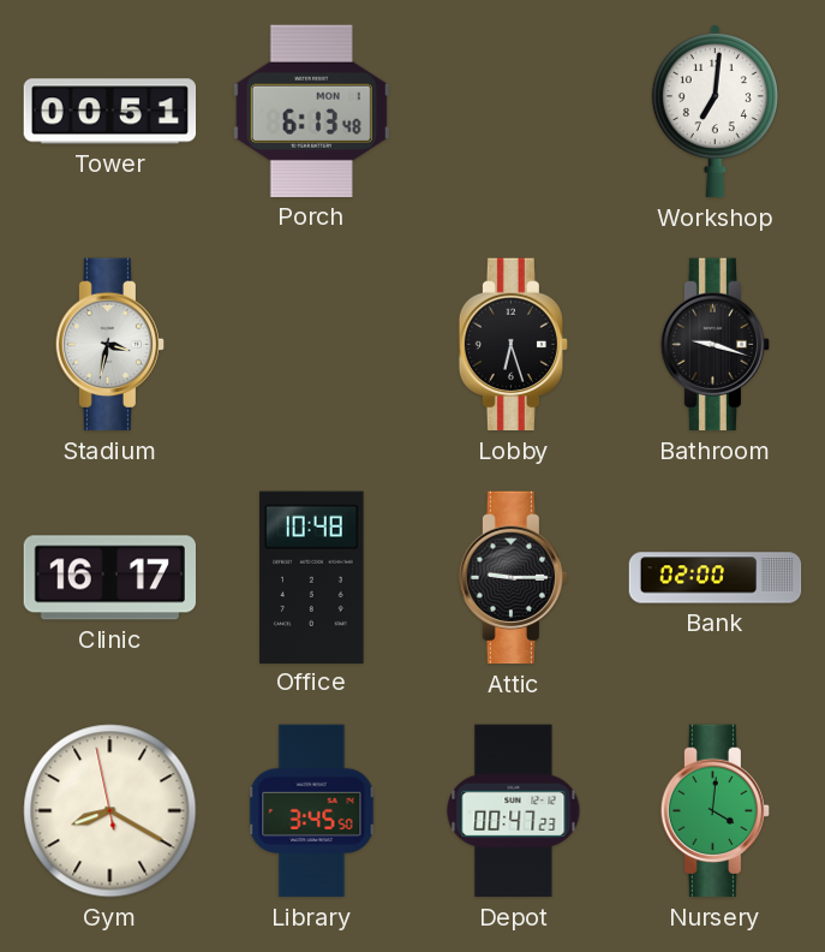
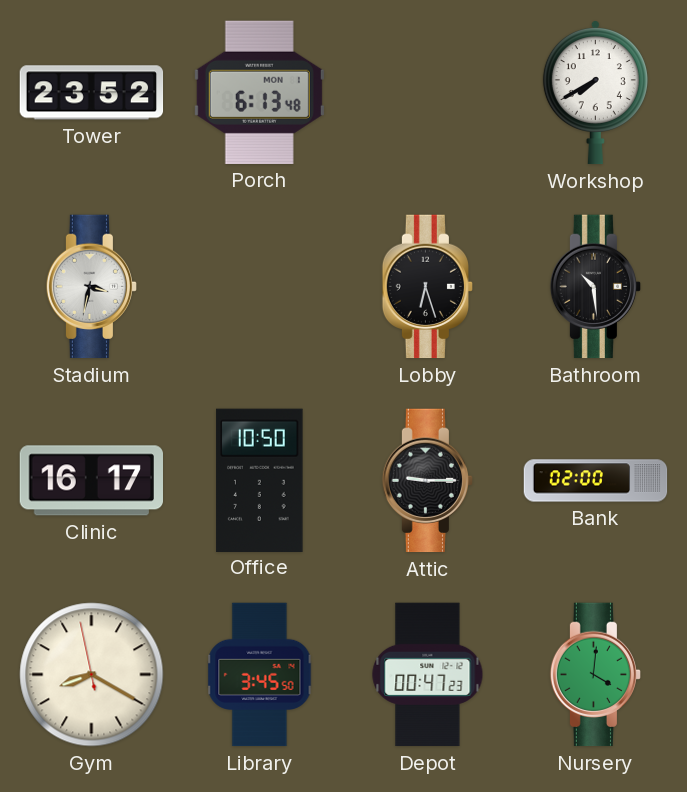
Tower: 00:51 -> 23:52 (92, 93)
Workshop: 7:01 -> 7:40 (595, 93)
Bathroom: 9:18 -> 10:29 (595, 287)
Office: 10:48 -> 10:50 (260, 480)
